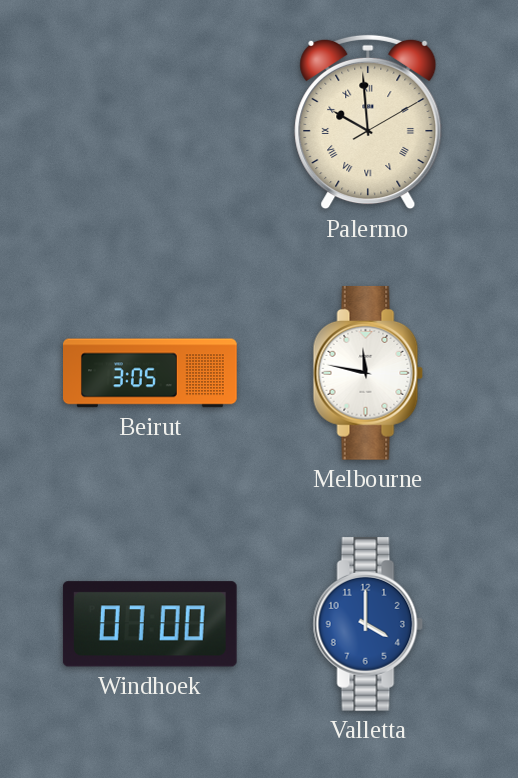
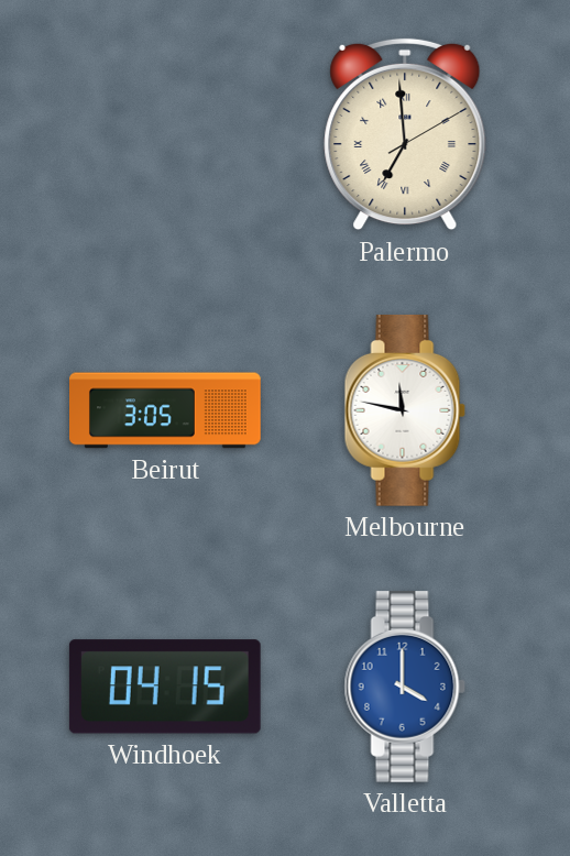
Palermo: 9:59 -> 6:59 (405, 134)
Windhoek: 07:00 -> 04:15 (165, 687)
